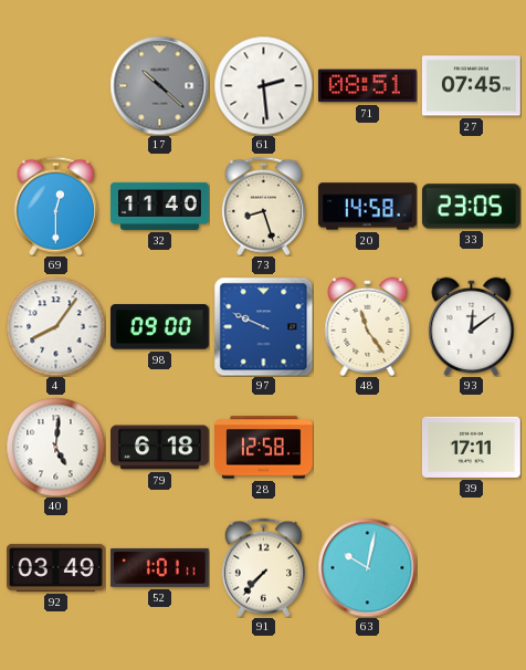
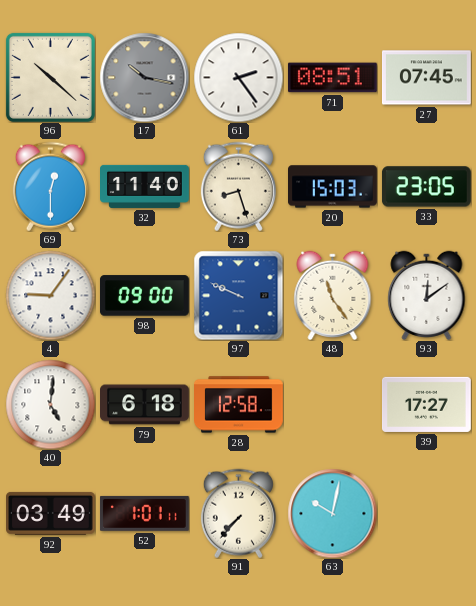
96: none -> 10:22 (50, 77)
17: 10:22 -> 10:17 (144, 77)
61: 2:29 -> 2:24 (238, 77)
20: 14:58 -> 15:03 (333, 187)
4: 8:06 -> 9:06 (50, 295)
39: 17:11 -> 17:27 (427, 404)
